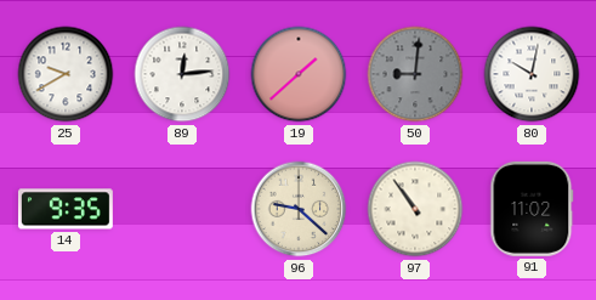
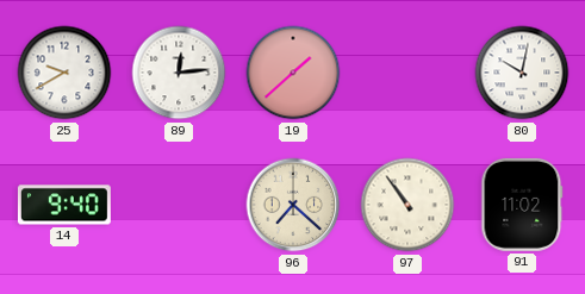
50: 9:01 -> none (415, 74)
14: 9:35 -> 9:40 (64, 205)
96: 9:22 -> 7:22 (293, 205)
